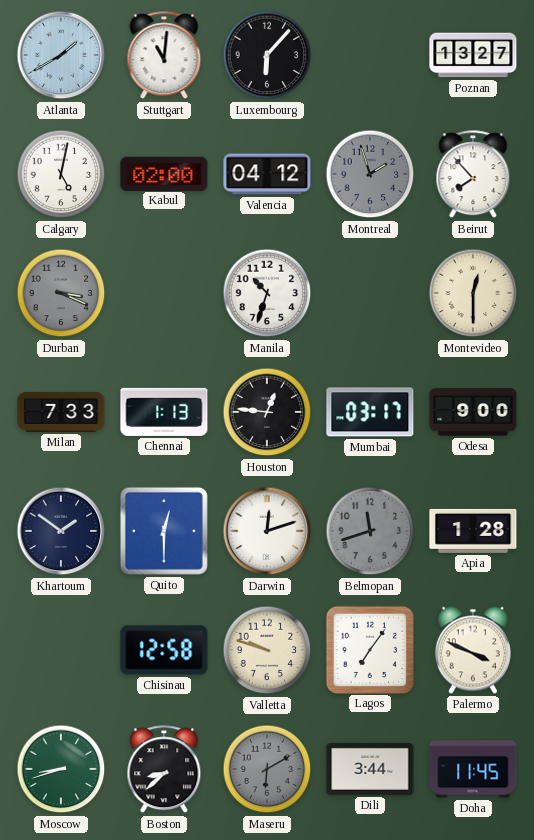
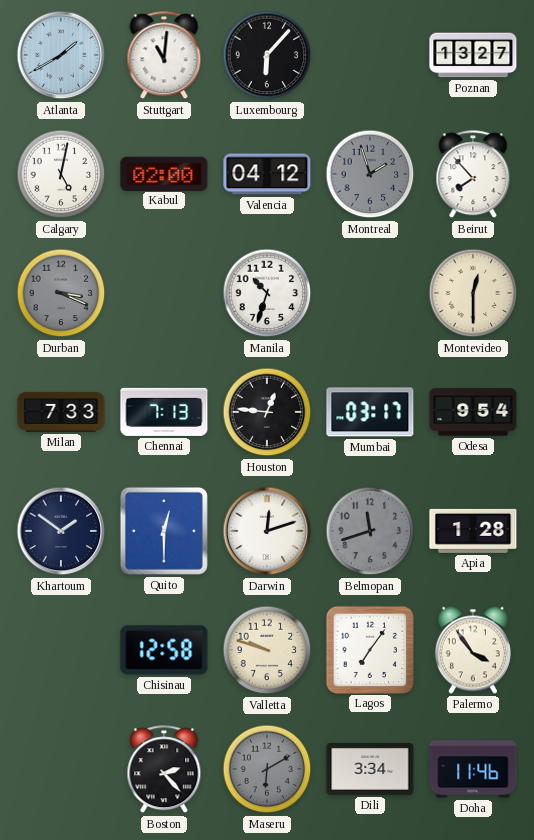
Chennai: 1:13 -> 7:13 (164, 412)
Odesa: 9:00 -> 9:54 (473, 412)
Palermo: 3:49 -> 3:54 (473, 650)
Moscow: 8:42 -> none (61, 769)
Boston: 8:38 -> 2:23 (164, 770)
Dili: 3:44 -> 3:34 (370, 769)
Doha: 11:45 -> 11:46 (473, 769)
